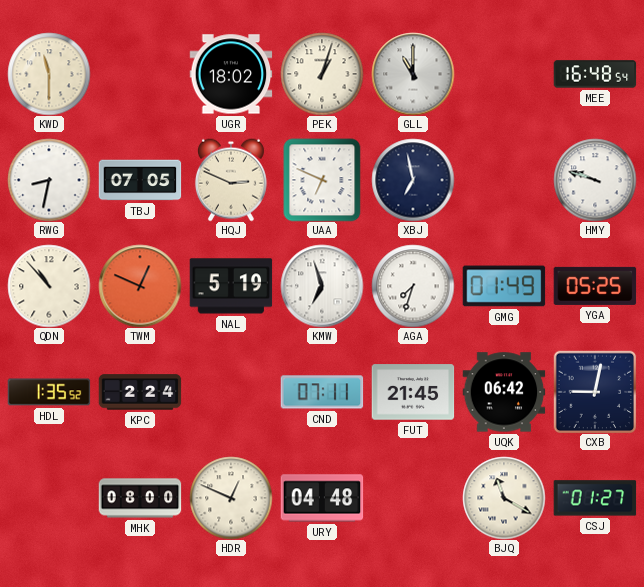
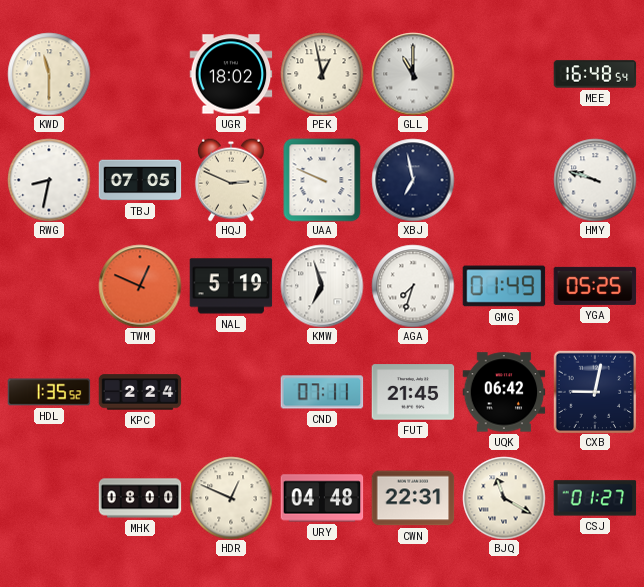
PEK: 1:03 -> 12:58 (322, 74)
UAA: 6:49 -> 9:49 (322, 180)
QDN: 10:53 -> none (49, 286)
CWN: none -> 22:31 (413, 498)
